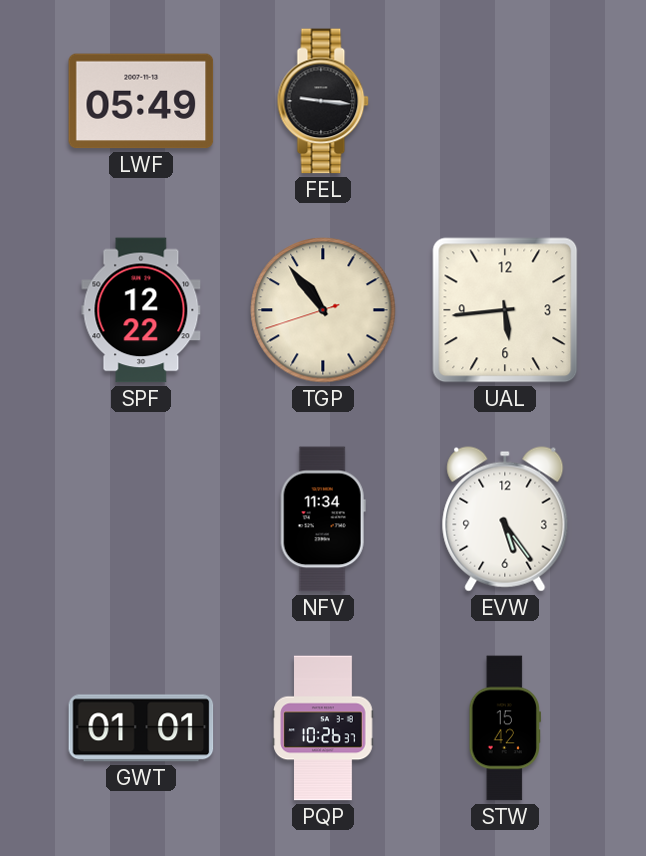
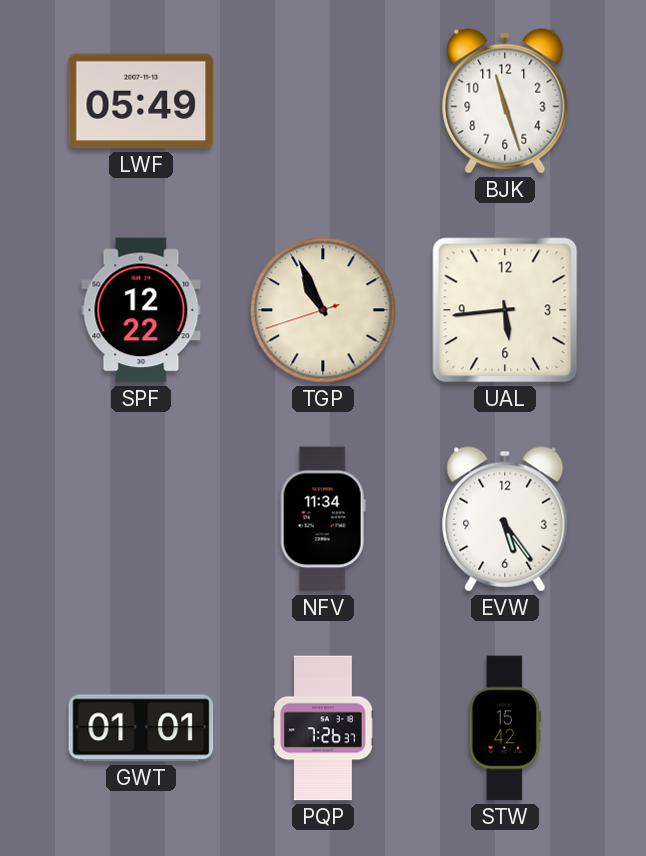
FEL: 9:16 -> none (323, 101)
BJK: none -> 11:27 (505, 101)
TGP: 10:53 -> 10:55 (323, 310)
PQP: 10:26 -> 7:26 (323, 728)
